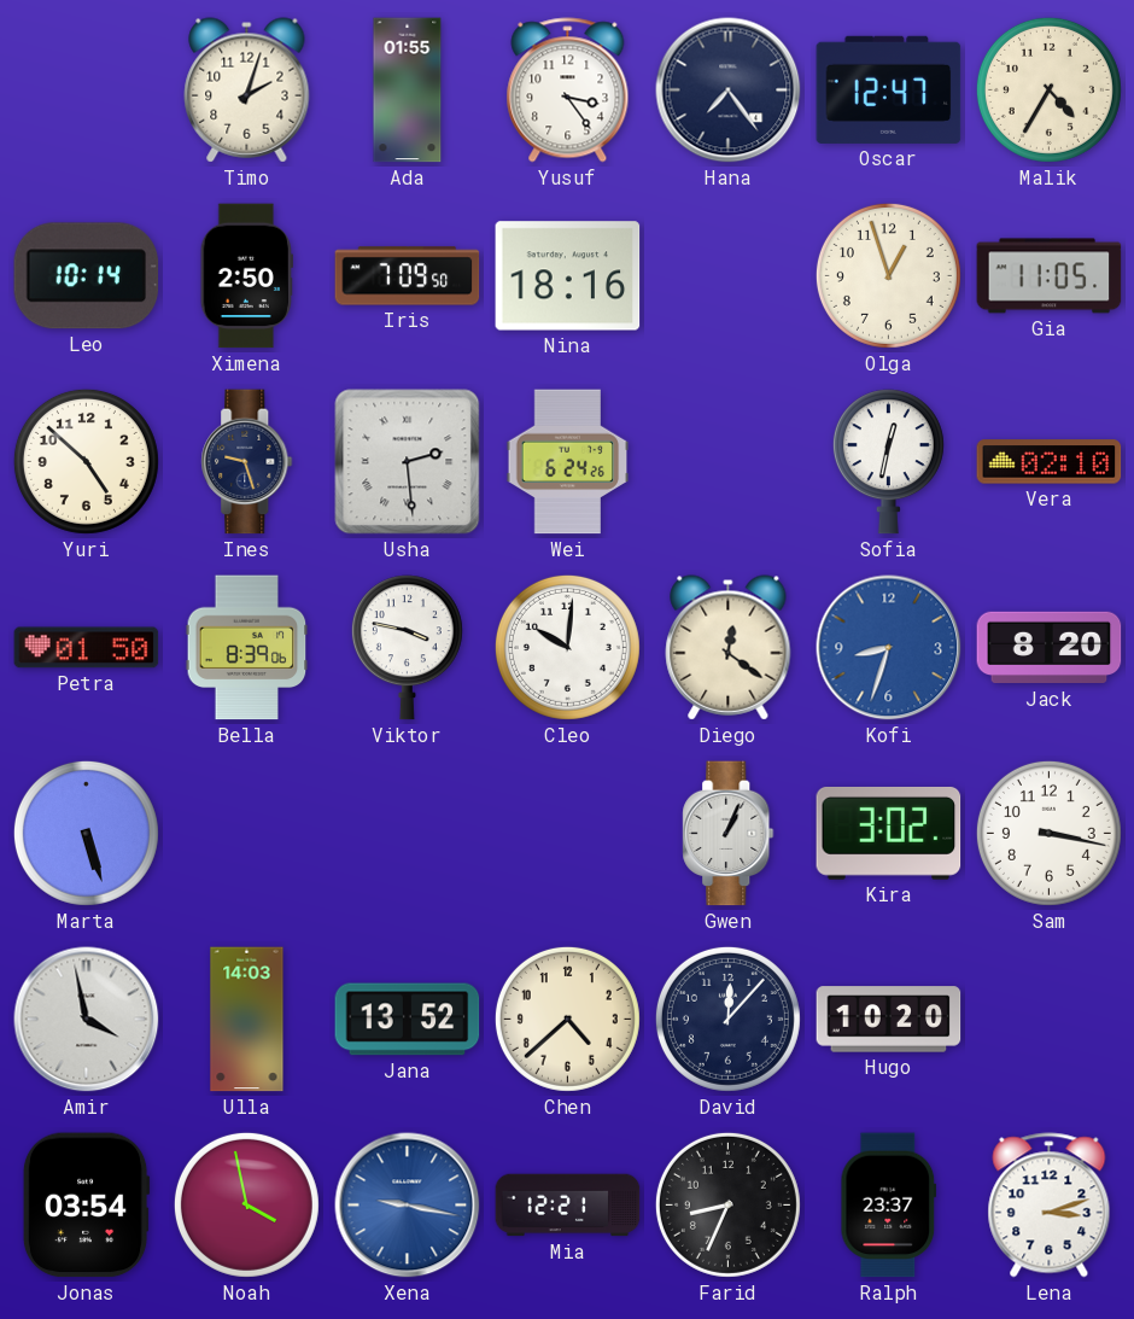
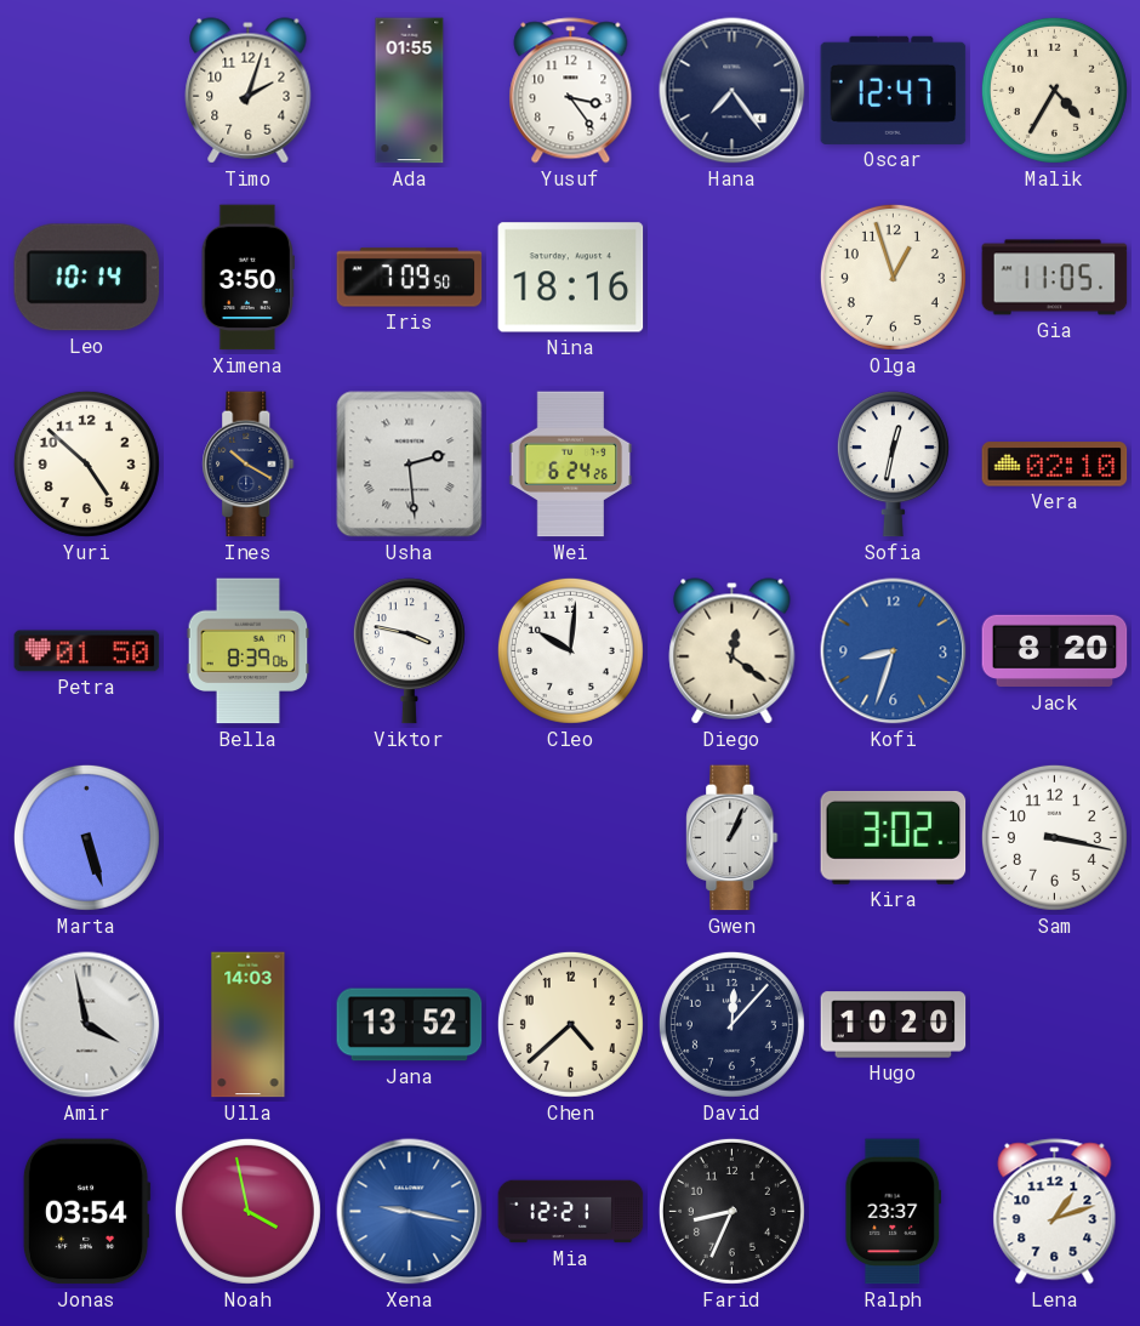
Ximena: 2:50 -> 3:50 (247, 278)
Ines: 9:27 -> 10:20 (249, 465)
Lena: 3:12 -> 1:12 (1055, 1212)
